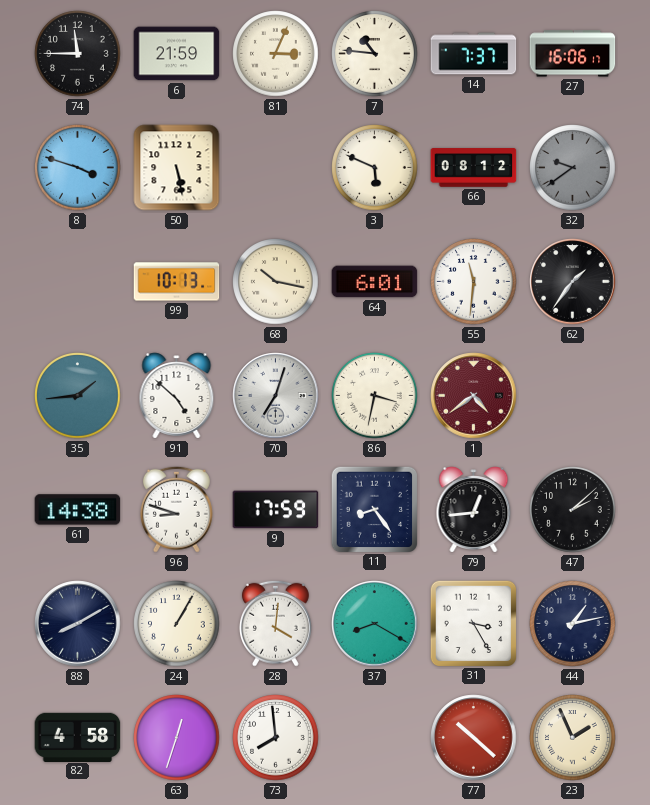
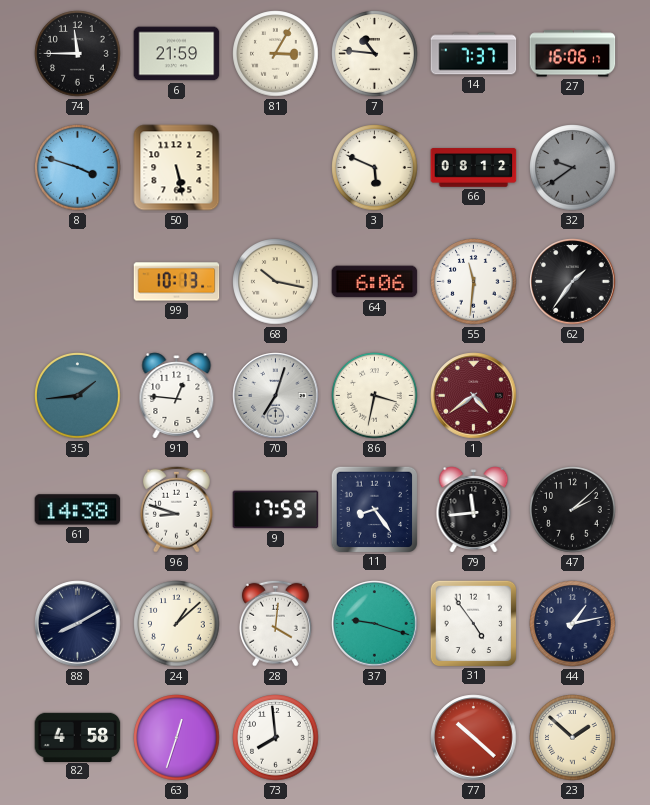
81: 3:04 -> 3:05 (276, 54)
64: 6:01 -> 6:06 (375, 282)
91: 4:52 -> 12:46 (177, 396)
79: 12:44 -> 11:44 (474, 510)
24: 1:05 -> 1:08 (177, 624)
37: 8:20 -> 9:18 (375, 624)
31: 3:25 -> 4:54 (473, 623)
23: 1:56 -> 1:52 (573, 738)
